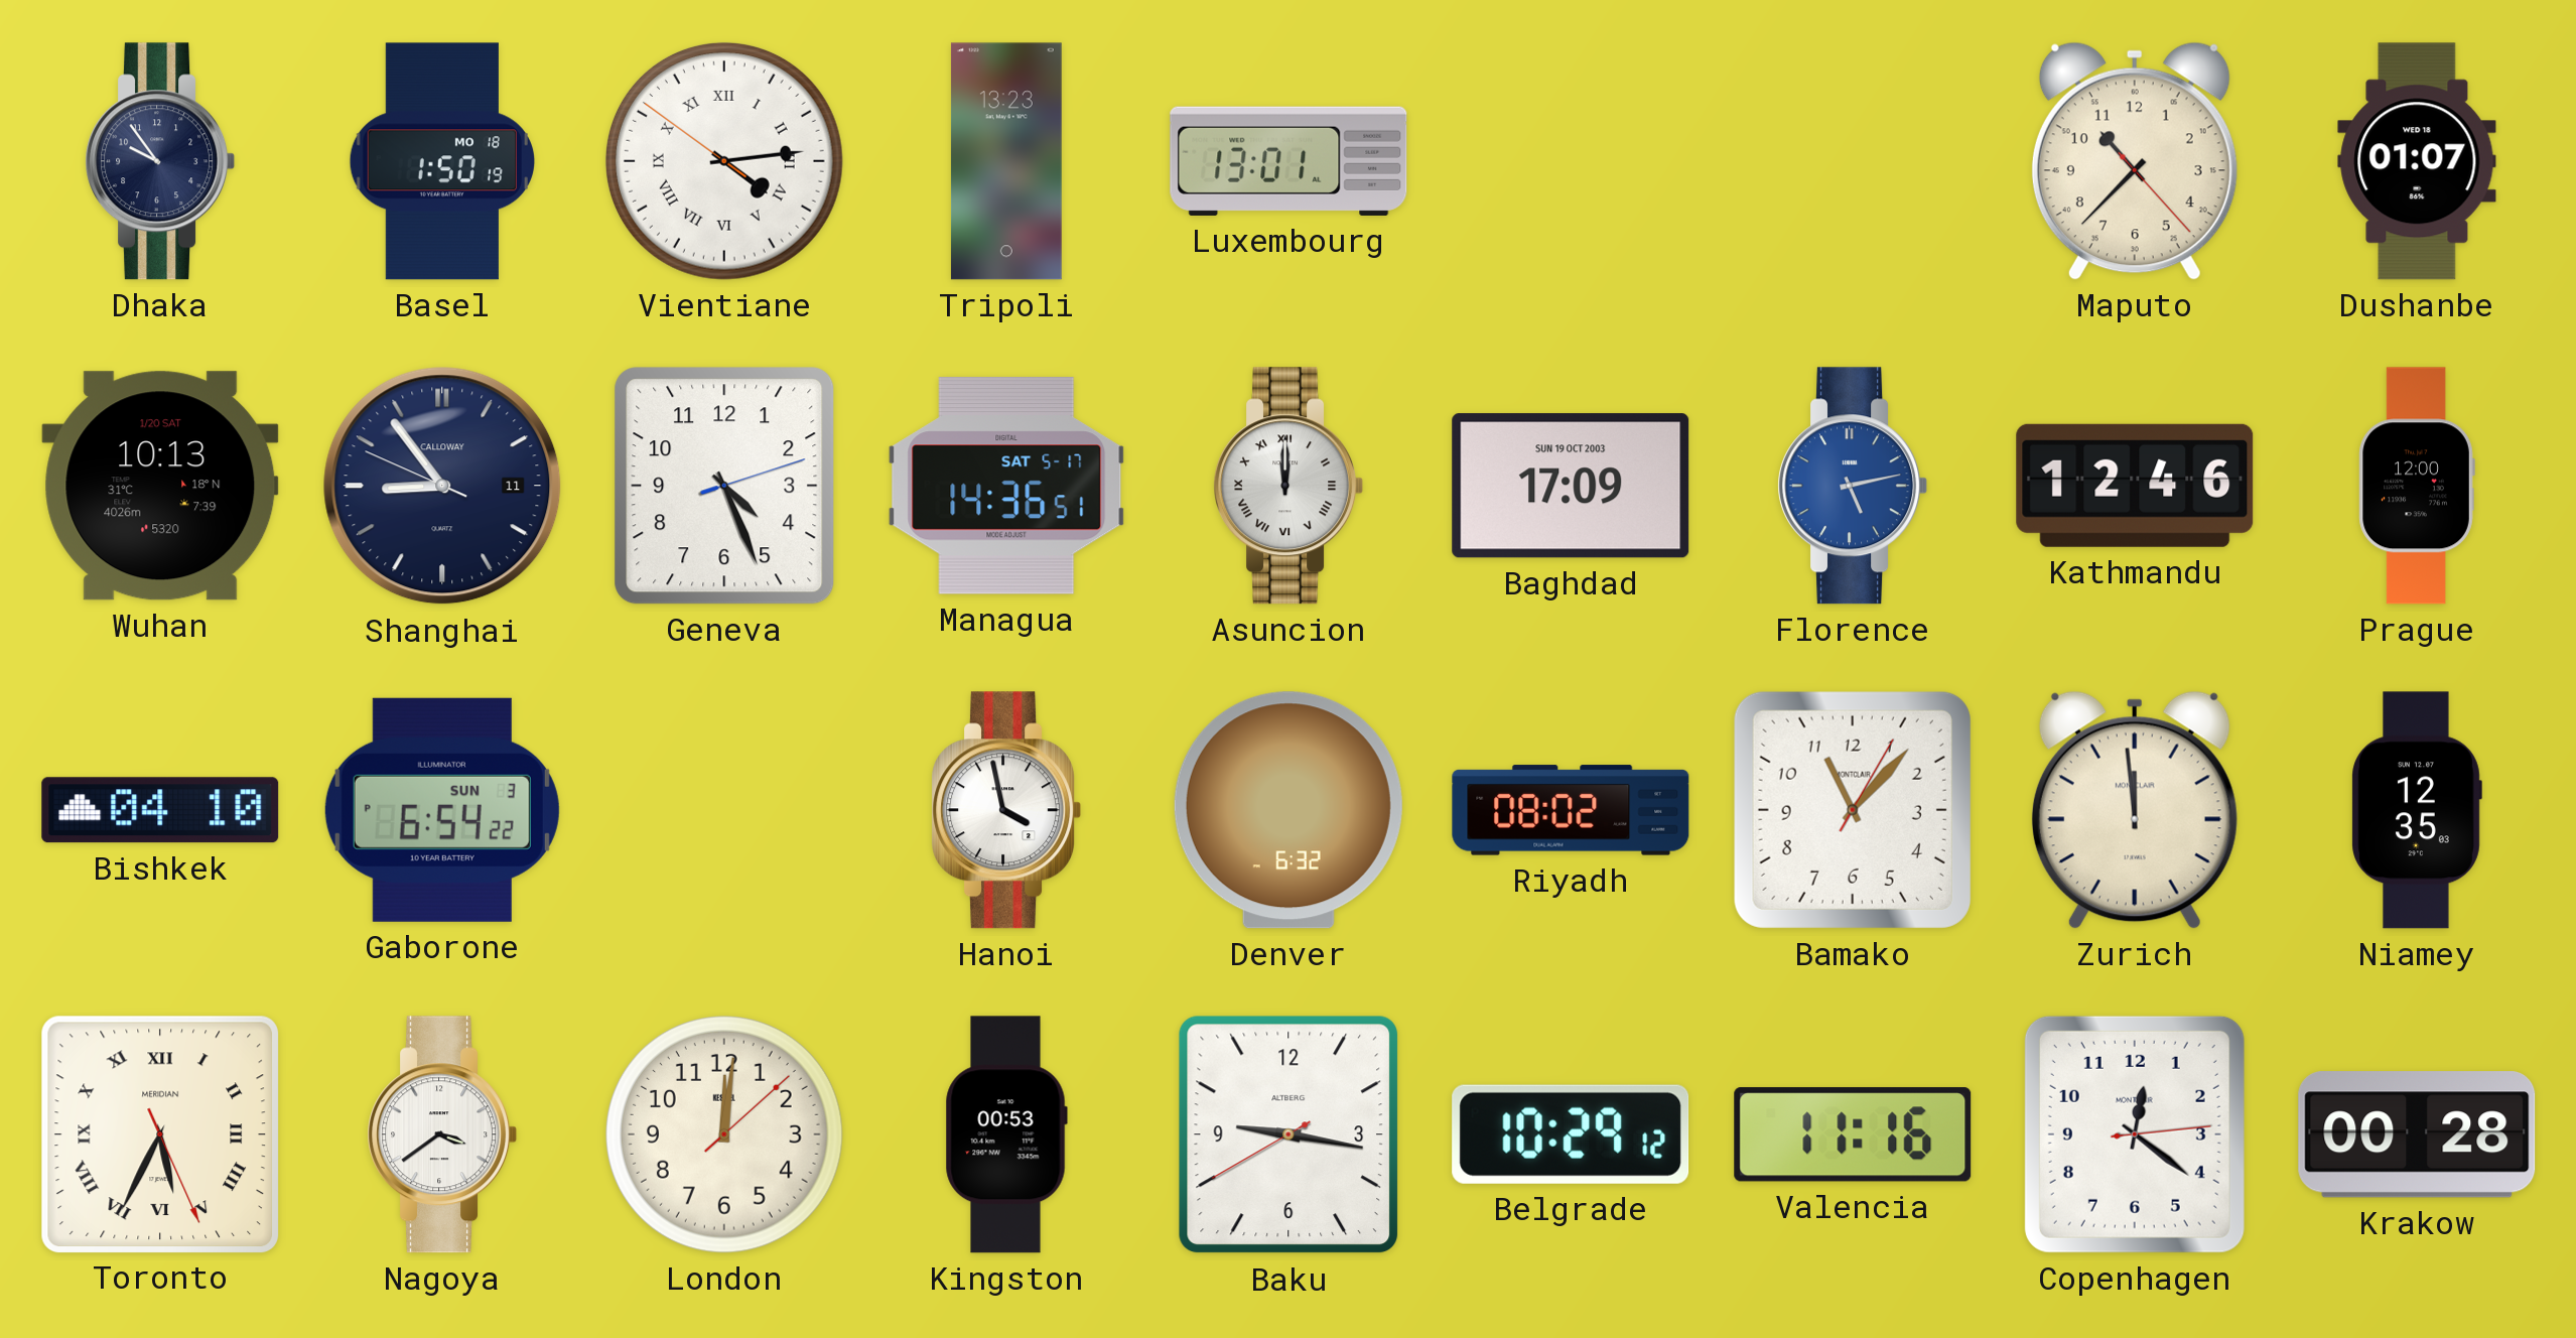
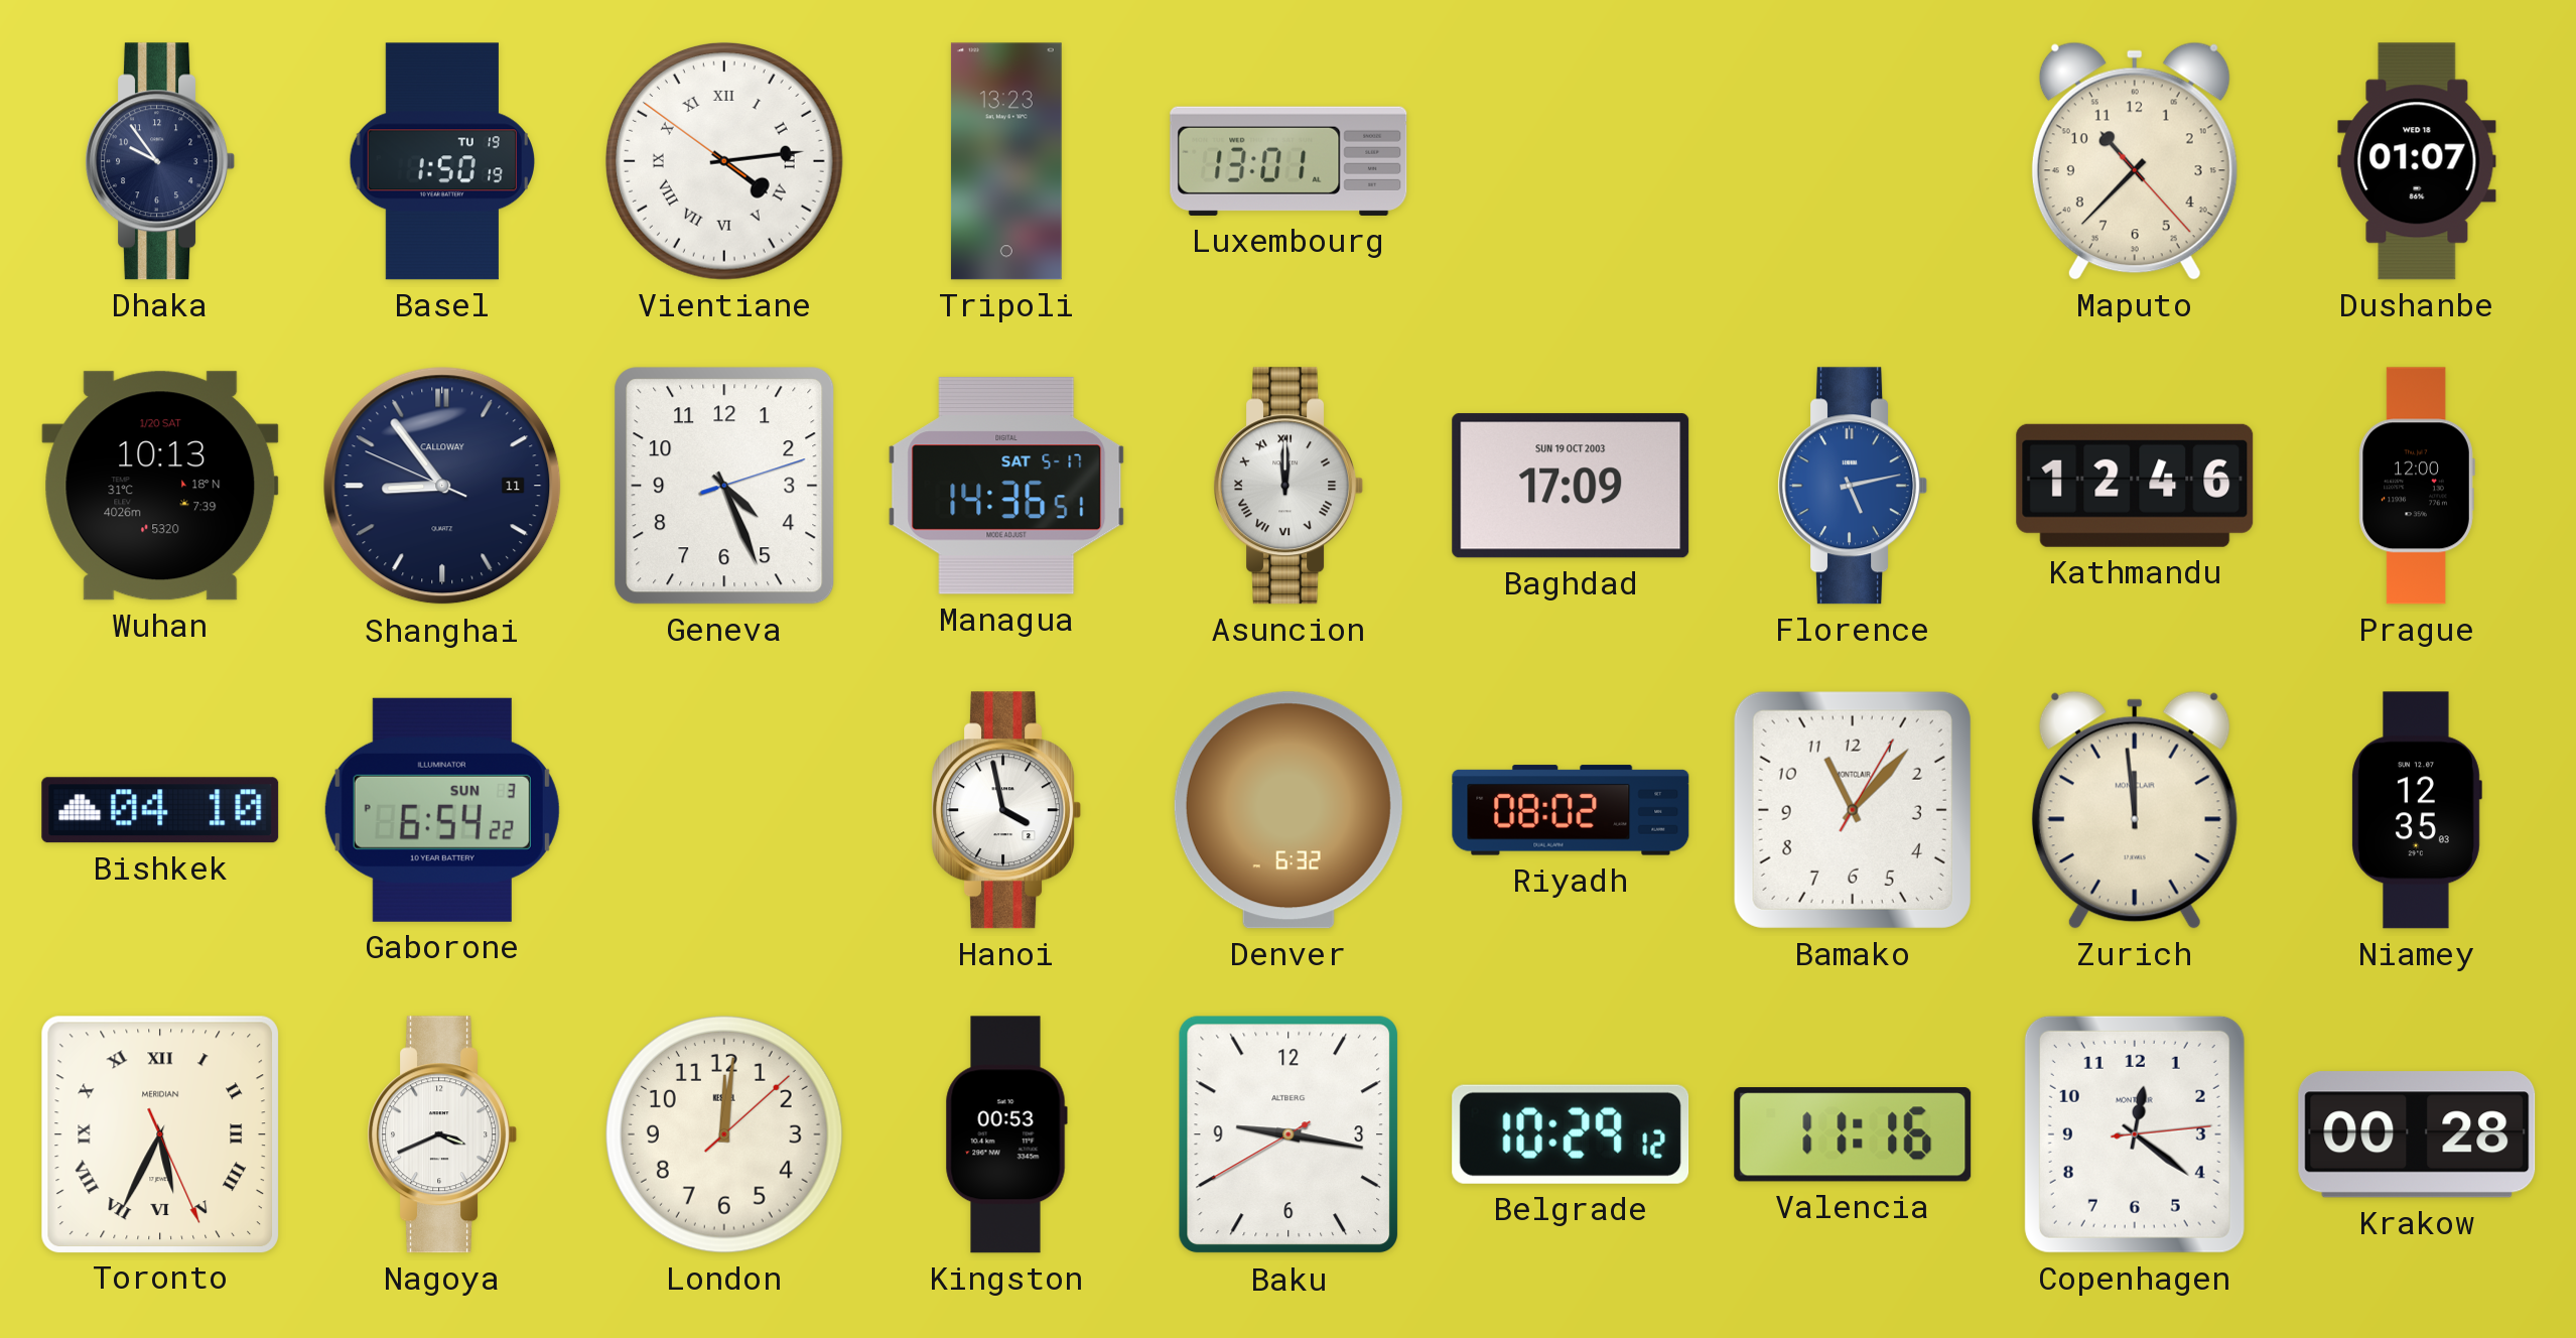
Basel date: MO 18 -> TU 19 (441, 161)
Nagoya: 3:39 -> 3:41 (442, 1134)
